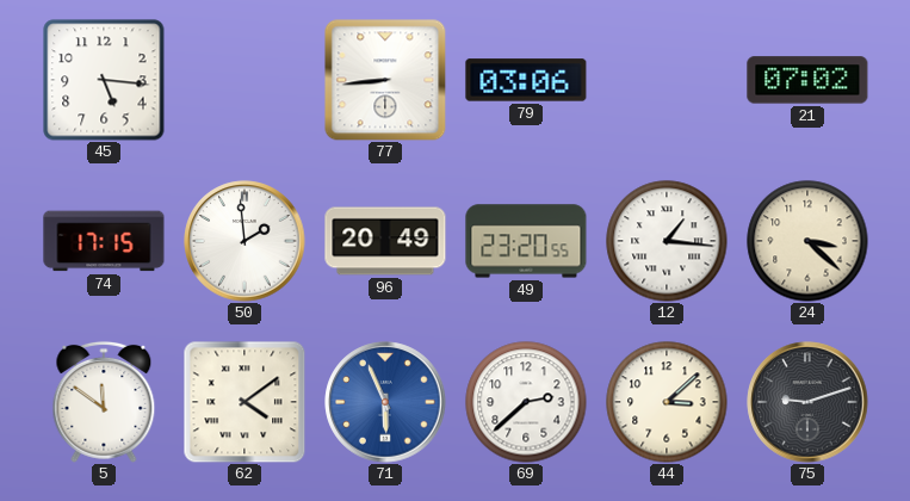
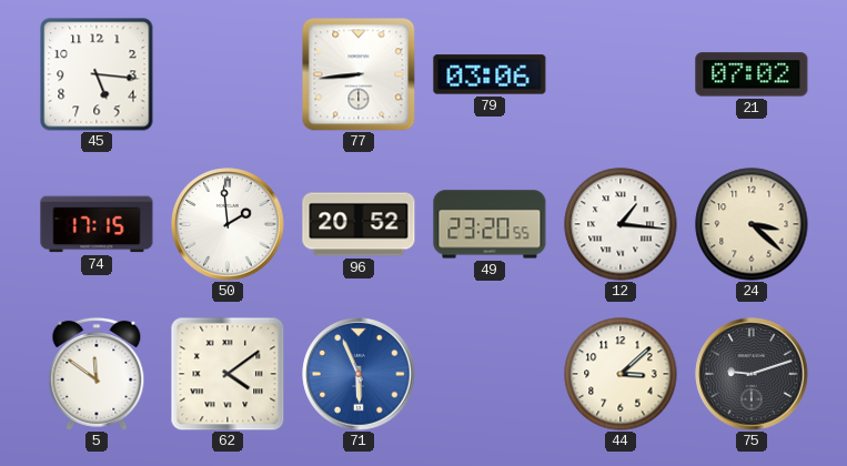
96: 20:49 -> 20:52 (359, 224)
69: 2:38 -> none (526, 402)
